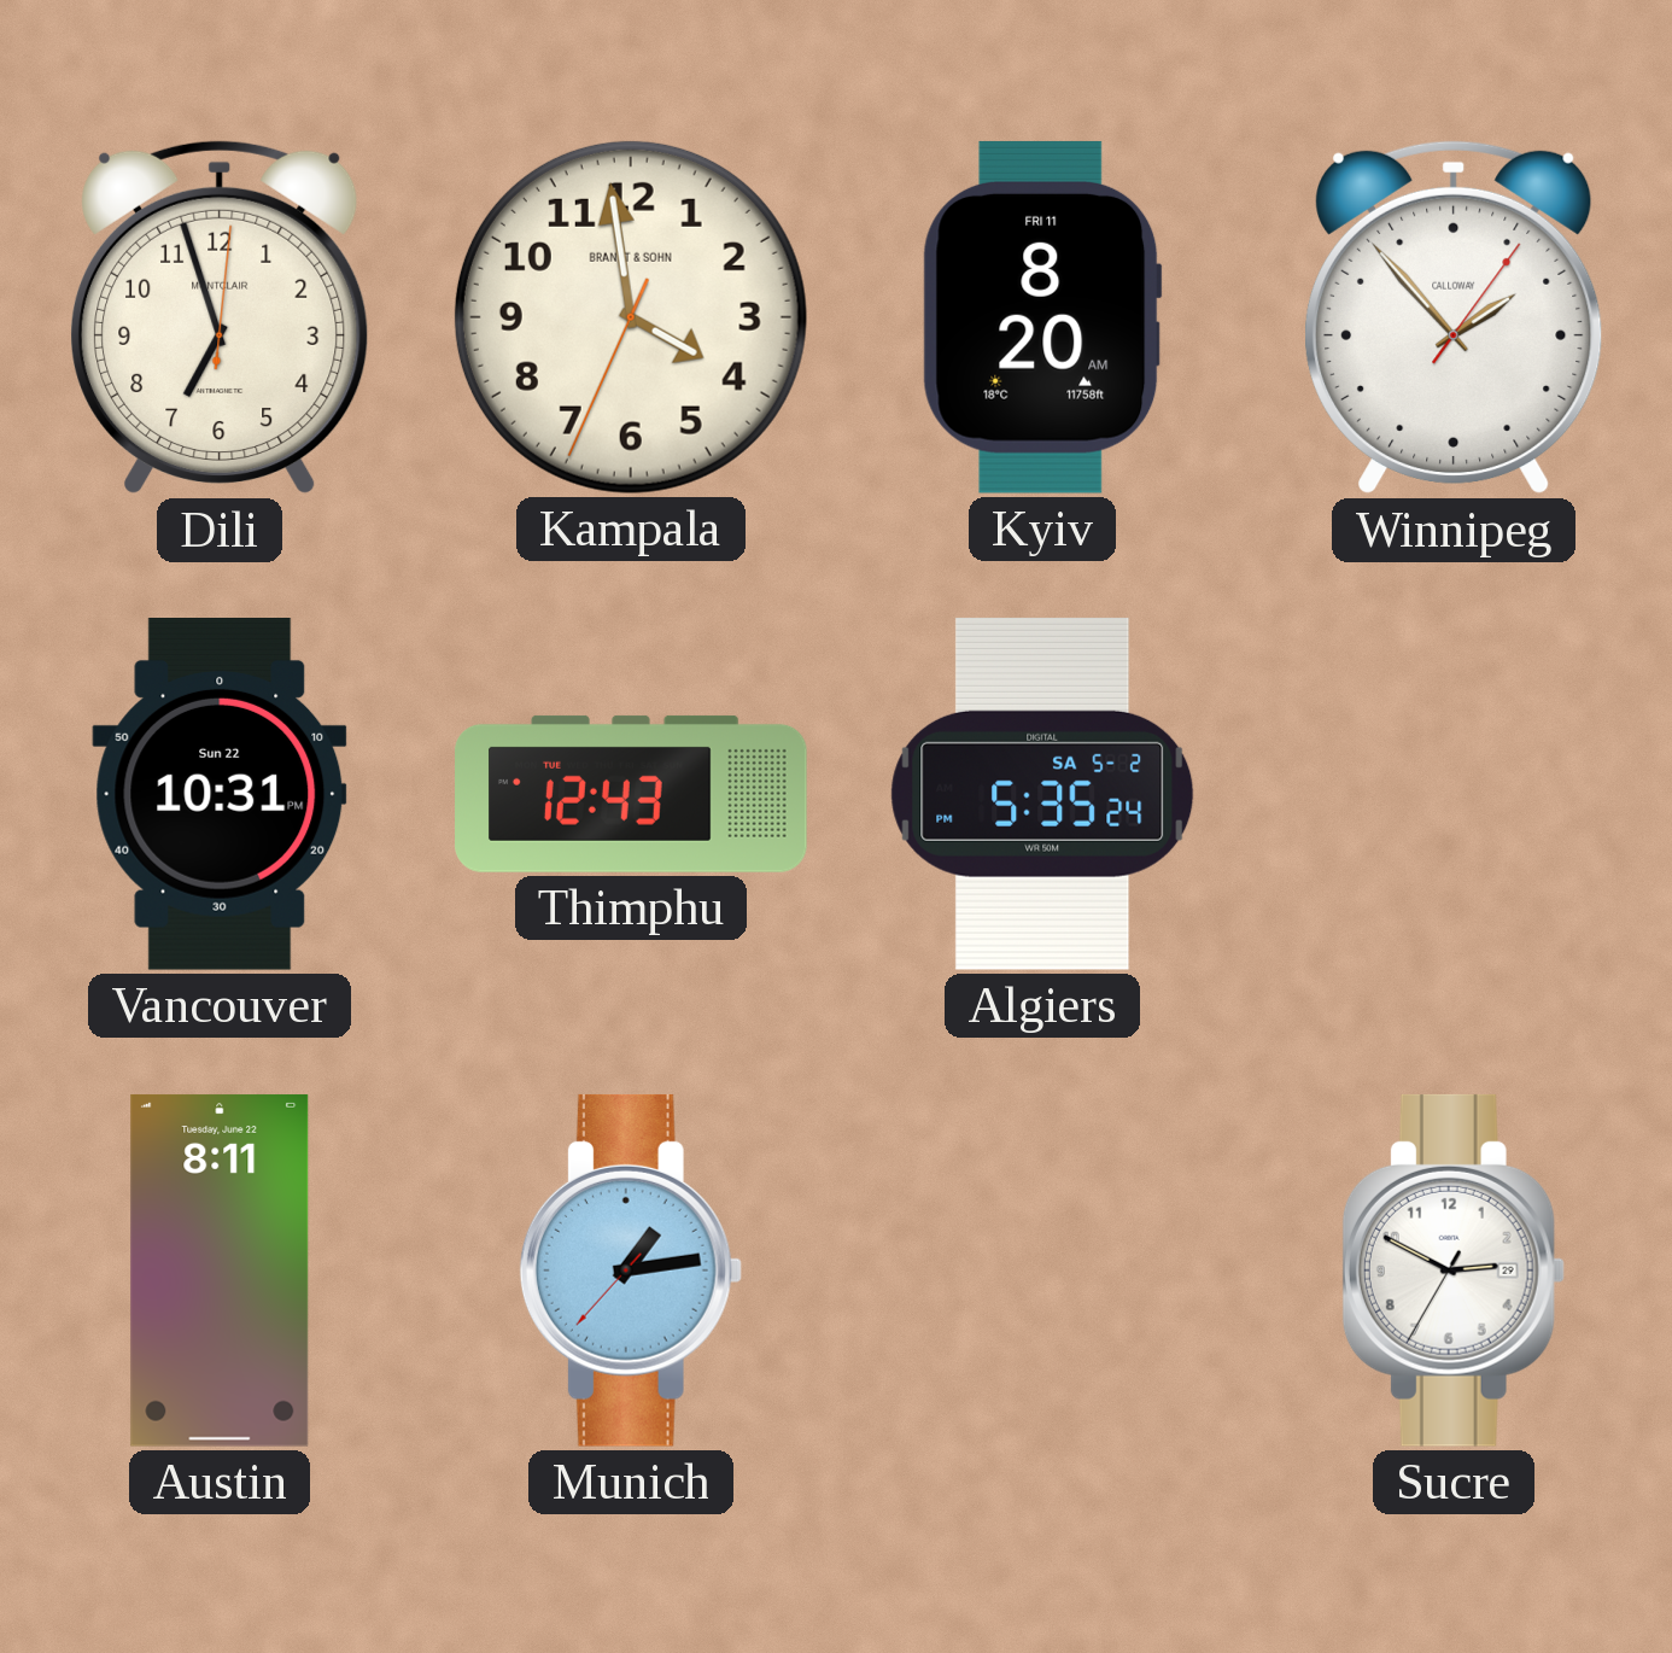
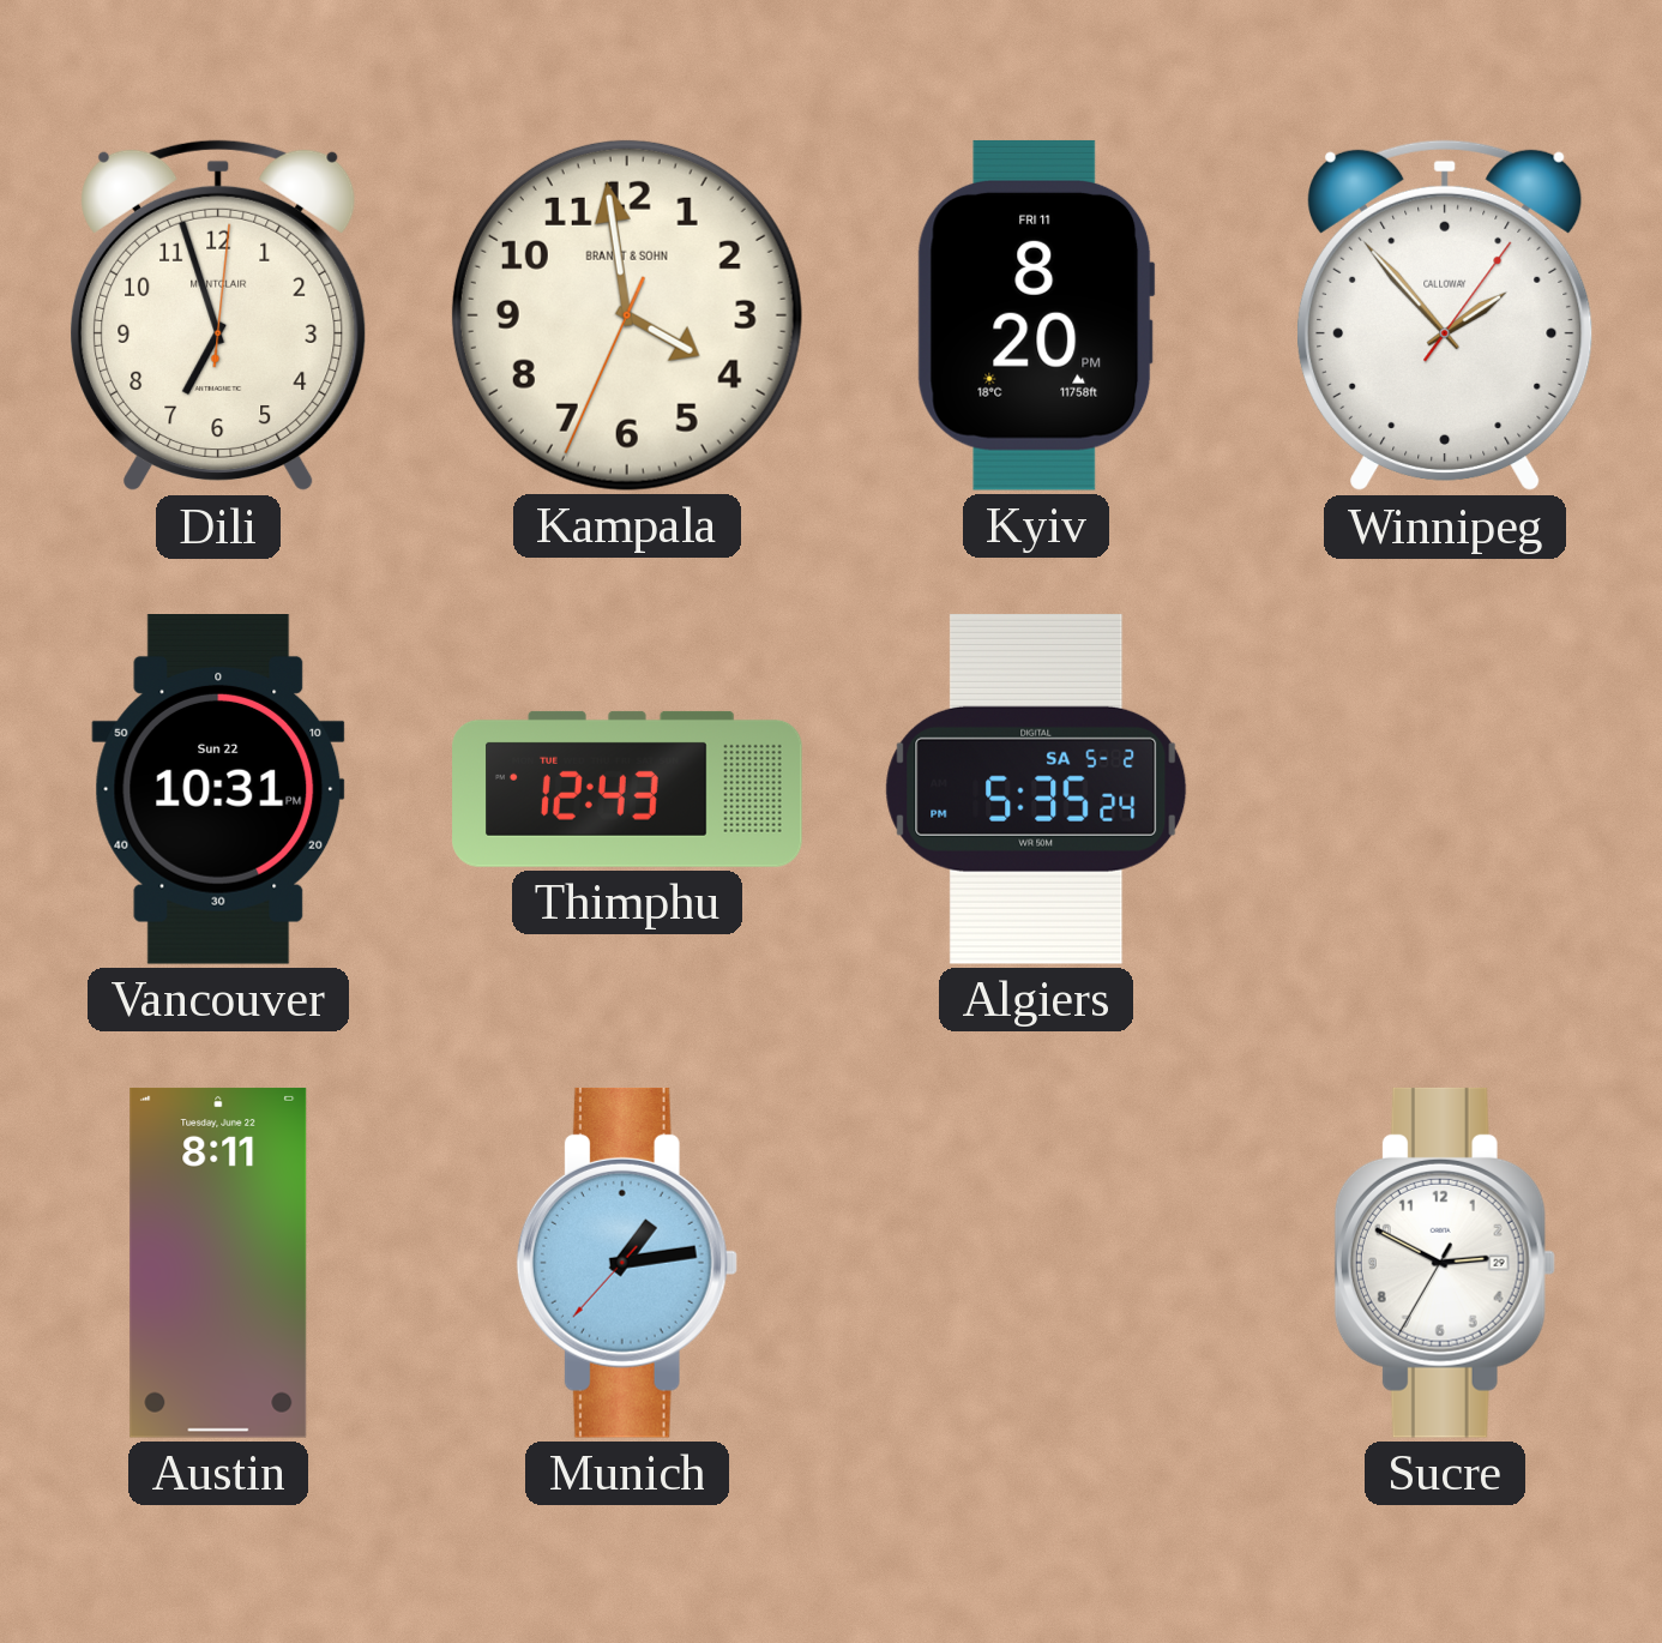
Kyiv: 8:20 AM -> 8:20 PM (1036, 315)
